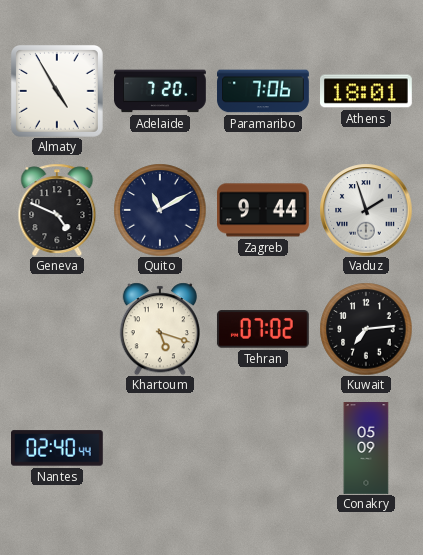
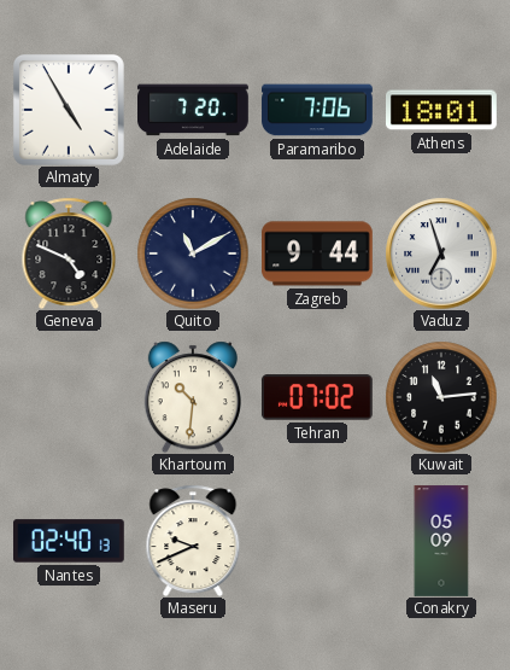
Vaduz: 1:57 -> 6:57 (441, 254)
Khartoum: 5:18 -> 10:31 (193, 397)
Kuwait: 7:14 -> 11:14 (441, 397)
Nantes: 02:40:44 -> 02:40:13 (70, 541)
Maseru: none -> 9:41 (193, 541)
